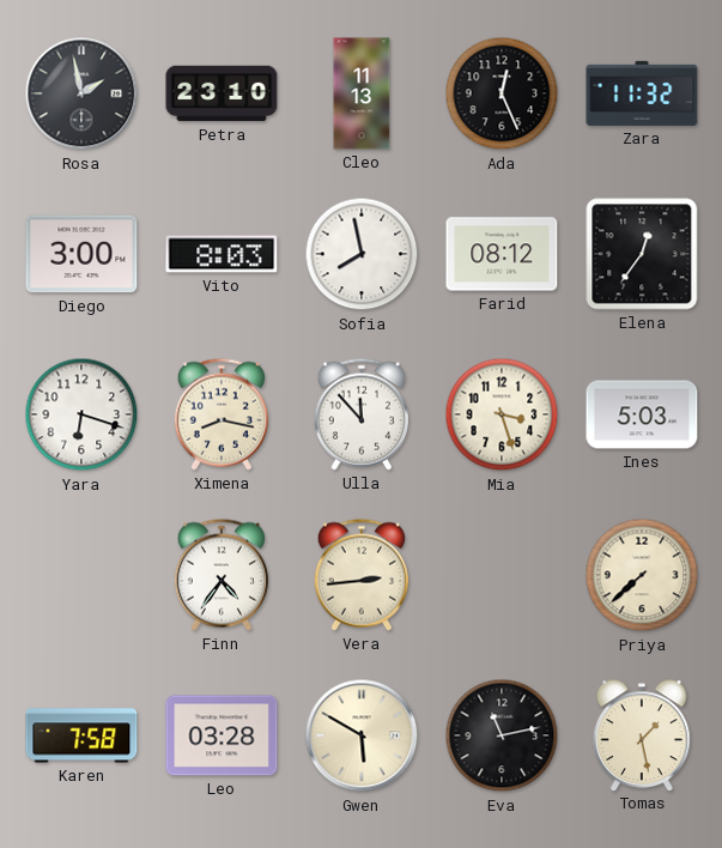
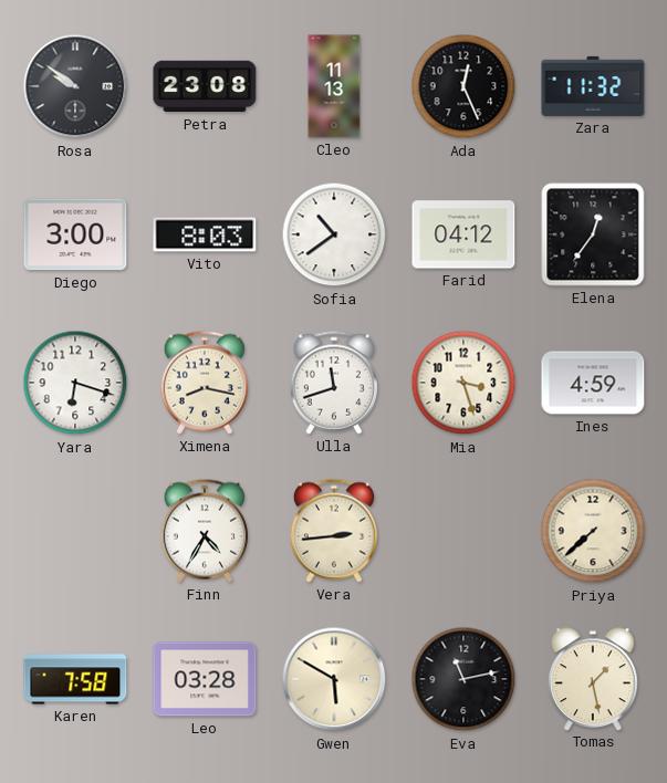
Rosa: 1:58 -> 9:51 (75, 86)
Petra: 23:10 -> 23:08 (205, 86)
Sofia: 7:58 -> 10:39 (334, 234)
Farid: 08:12 -> 04:12 (463, 234)
Ulla: 11:53 -> 11:42 (334, 383)
Ines: 5:03 -> 4:59 (593, 383)
Finn: 4:36 -> 4:35 (205, 531)
